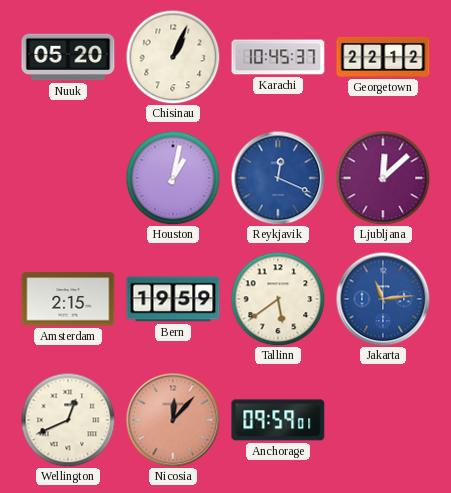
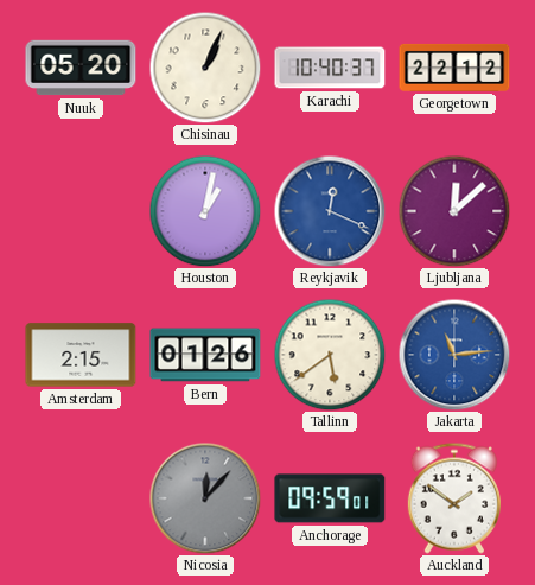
Karachi: 10:45 -> 10:40 (330, 68)
Bern: 19:59 -> 01:26 (205, 355)
Wellington: 12:41 -> none (68, 420)
Nicosia dial: salmon -> grey (205, 498)
Auckland: none -> 1:51 (454, 498)
